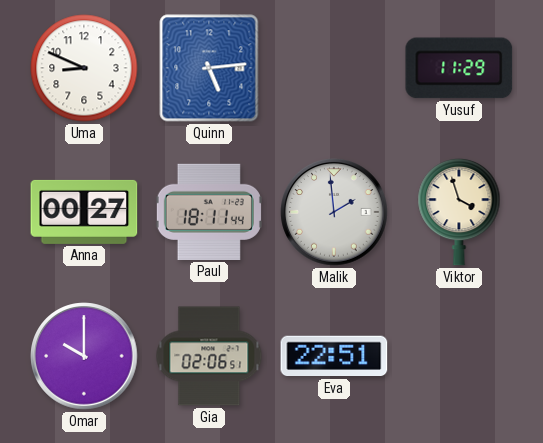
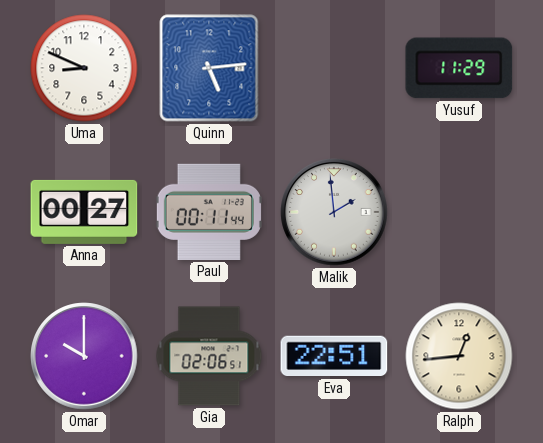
Paul: 18:11 -> 00:11 (209, 212)
Viktor: 3:57 -> none (459, 212)
Ralph: none -> 12:44 (459, 356)
